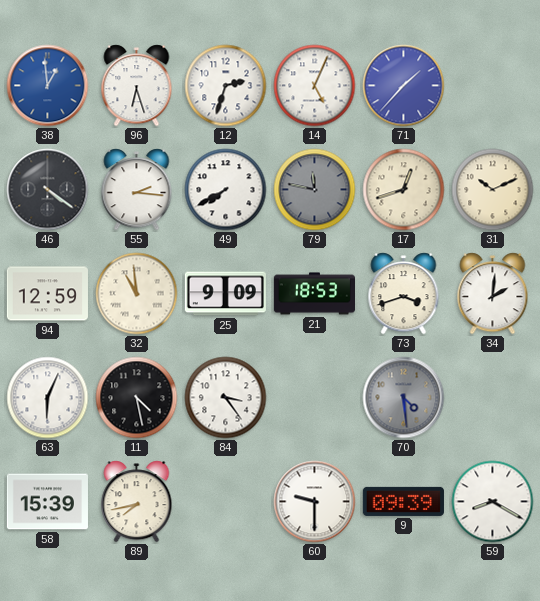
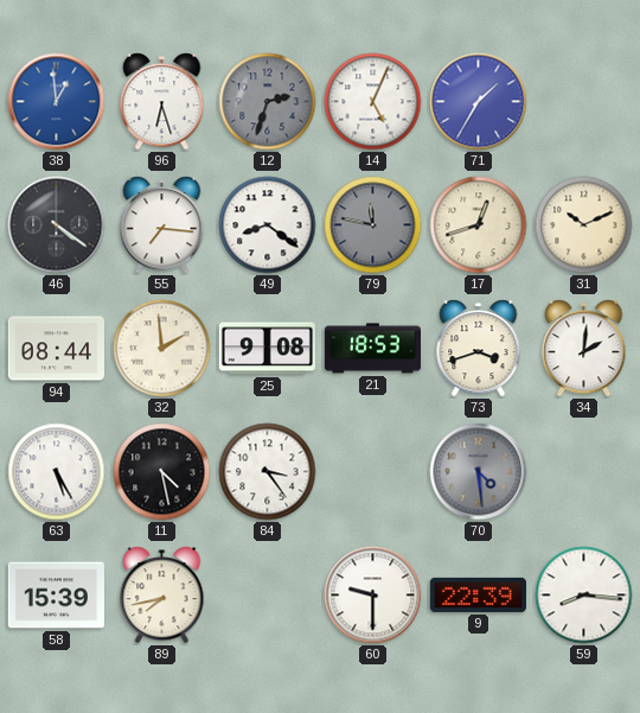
12 dial: white -> grey (268, 102)
71: 1:37 -> 1:35 (479, 102)
55: 2:16 -> 7:16 (162, 225)
49: 7:40 -> 8:21 (268, 225)
94: 12:59 -> 08:44 (56, 349)
32: 10:59 -> 1:59 (162, 349)
25: 9:09 -> 9:08 (267, 349)
63: 6:04 -> 5:25 (57, 472)
9: 09:39 -> 22:39 (478, 594)
59: 8:20 -> 8:16 (584, 596)
